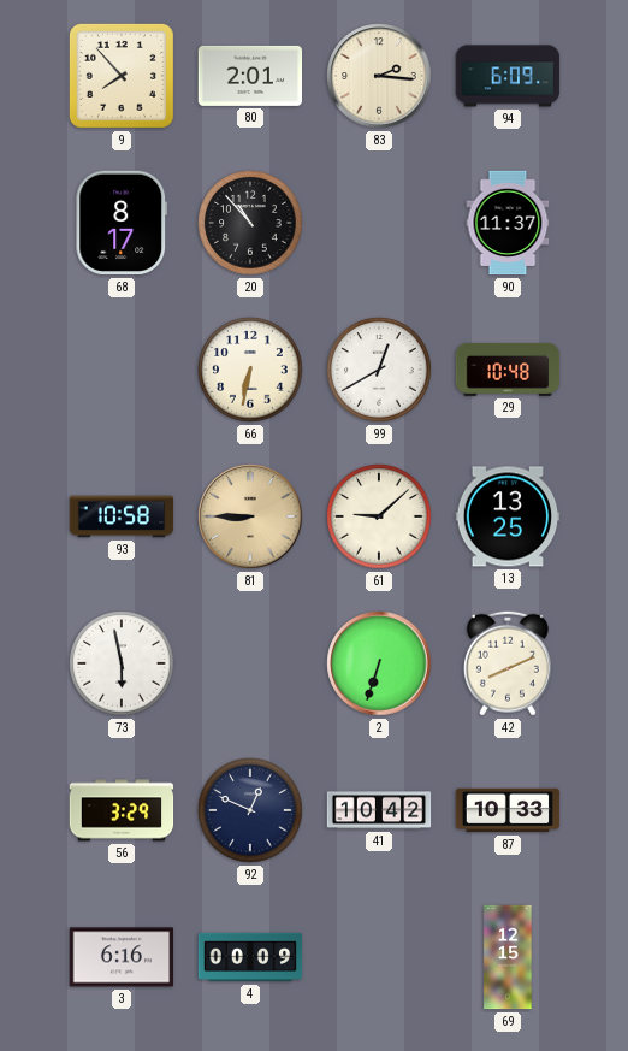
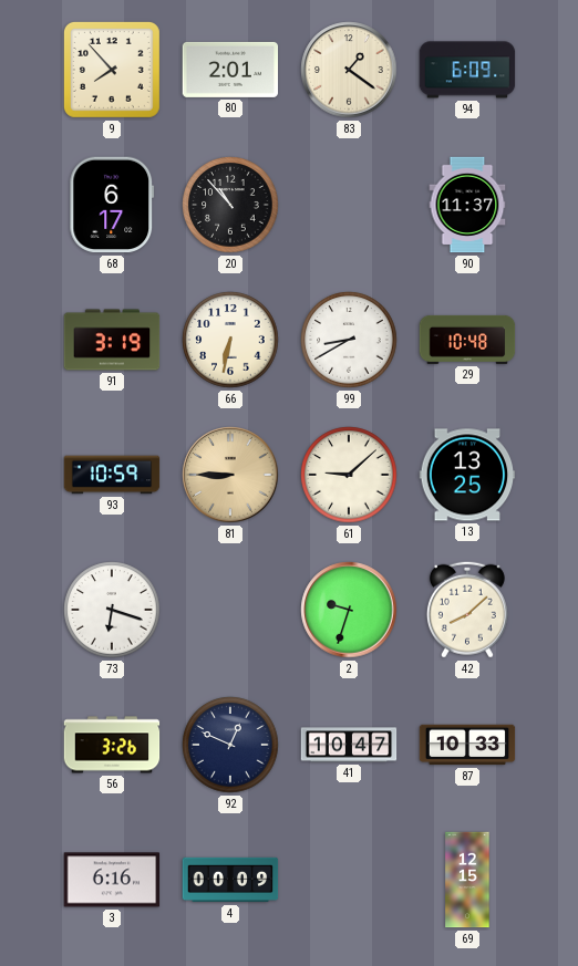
83: 2:16 -> 1:21 (349, 70)
68: 8:17 -> 6:17 (112, 205)
91: none -> 3:19 (112, 340)
99: 12:40 -> 8:40 (349, 340)
93: 10:58 -> 10:59 (112, 475)
73: 5:58 -> 6:18 (112, 610)
2: 6:33 -> 9:33 (349, 610)
42: 8:11 -> 8:08 (467, 610)
56: 3:29 -> 3:26 (112, 745)
41: 10:42 -> 10:47 (349, 745)
